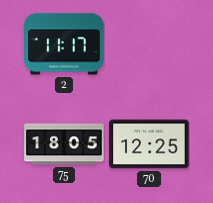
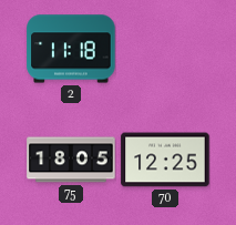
2: 11:17 -> 11:18 (71, 49)
